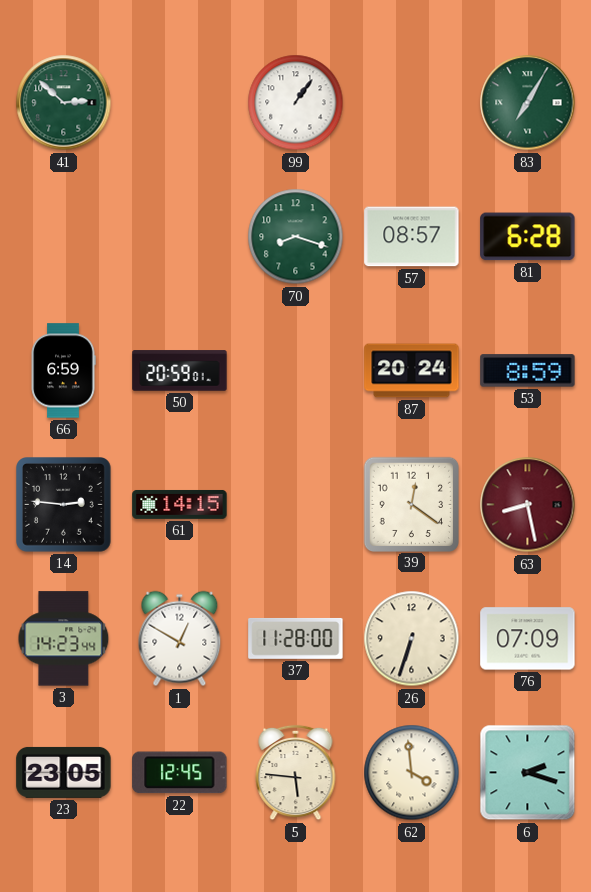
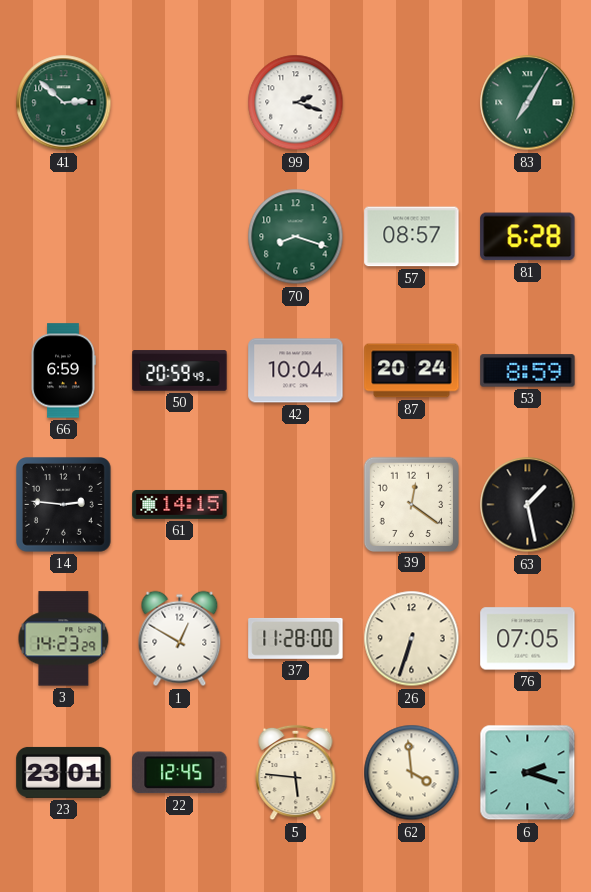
99: 1:06 -> 2:18 (296, 103)
50: 20:59:01 -> 20:59:49 (180, 371)
42: none -> 10:04 (296, 371)
63: 8:28 -> 1:28 (528, 505)
63 dial: burgundy -> black (528, 505)
3: 14:23:44 -> 14:23:29 (64, 639)
76: 07:09 -> 07:05 (528, 639)
23: 23:05 -> 23:01 (64, 772)
